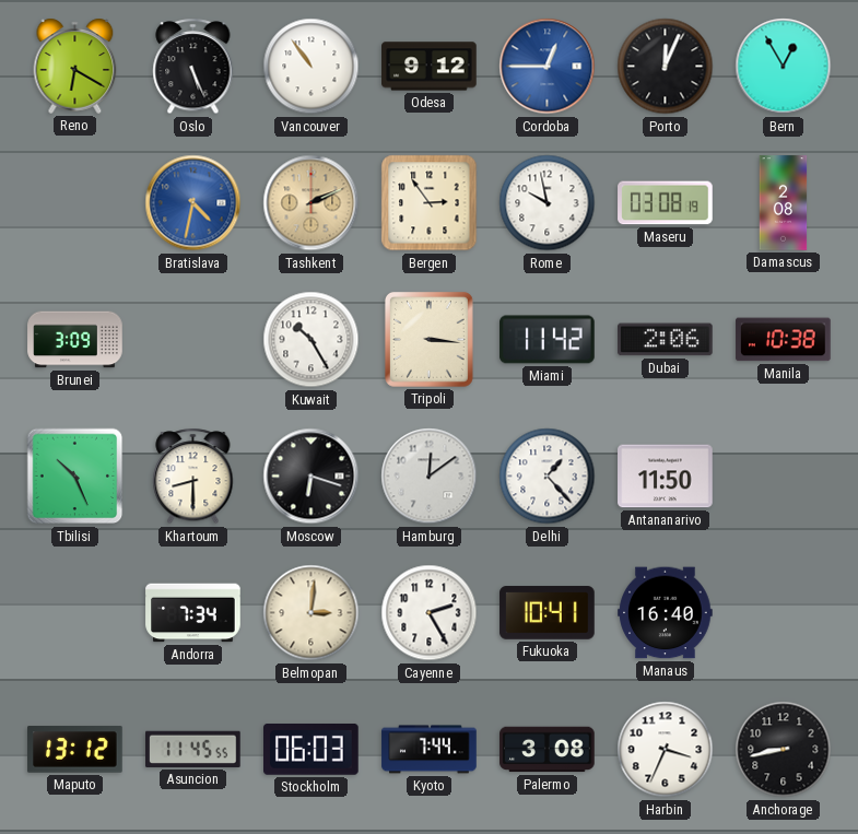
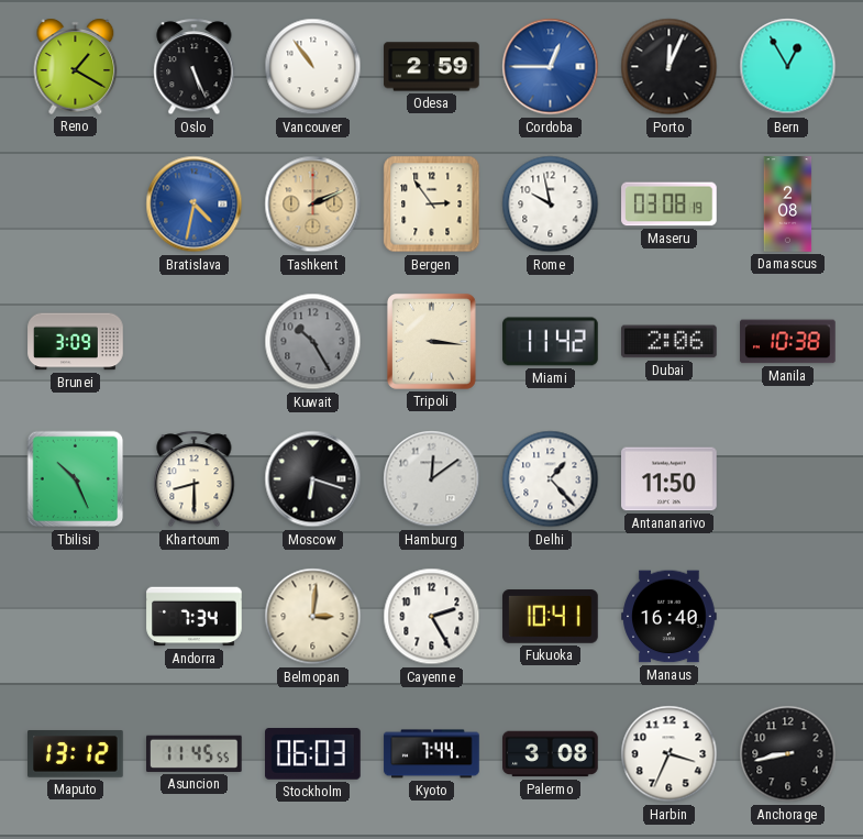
Reno: 6:20 -> 1:20 (76, 66)
Odesa: 9:12 -> 2:59 (432, 67)
Kuwait dial: white -> grey (313, 342)
